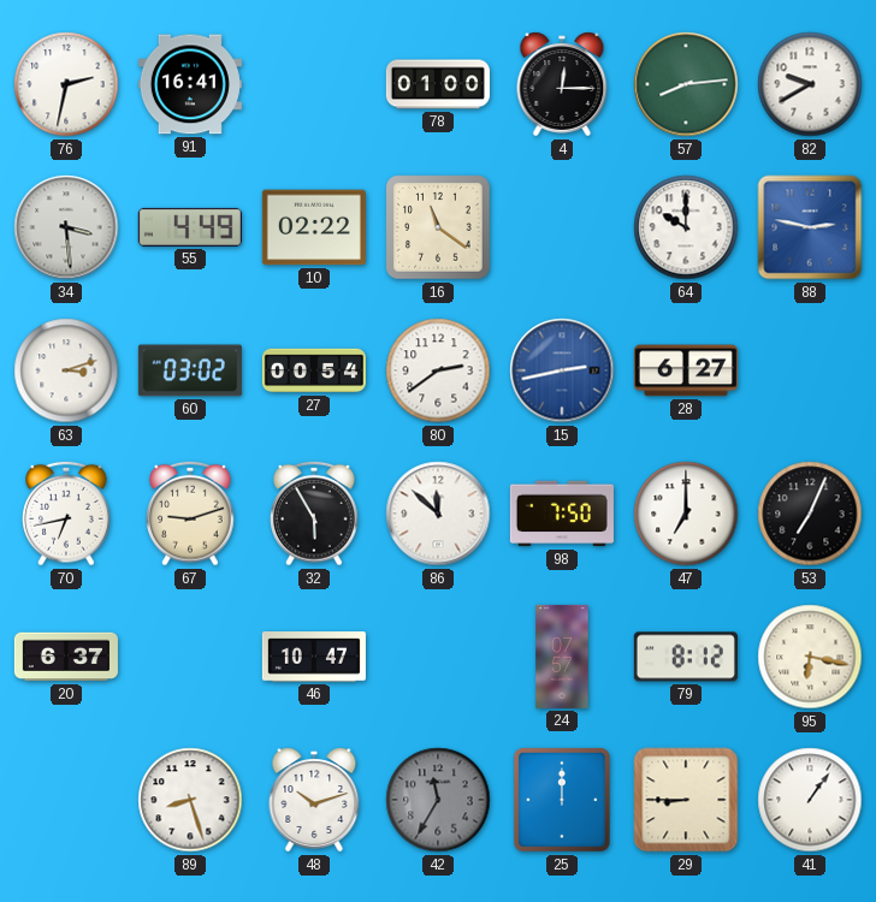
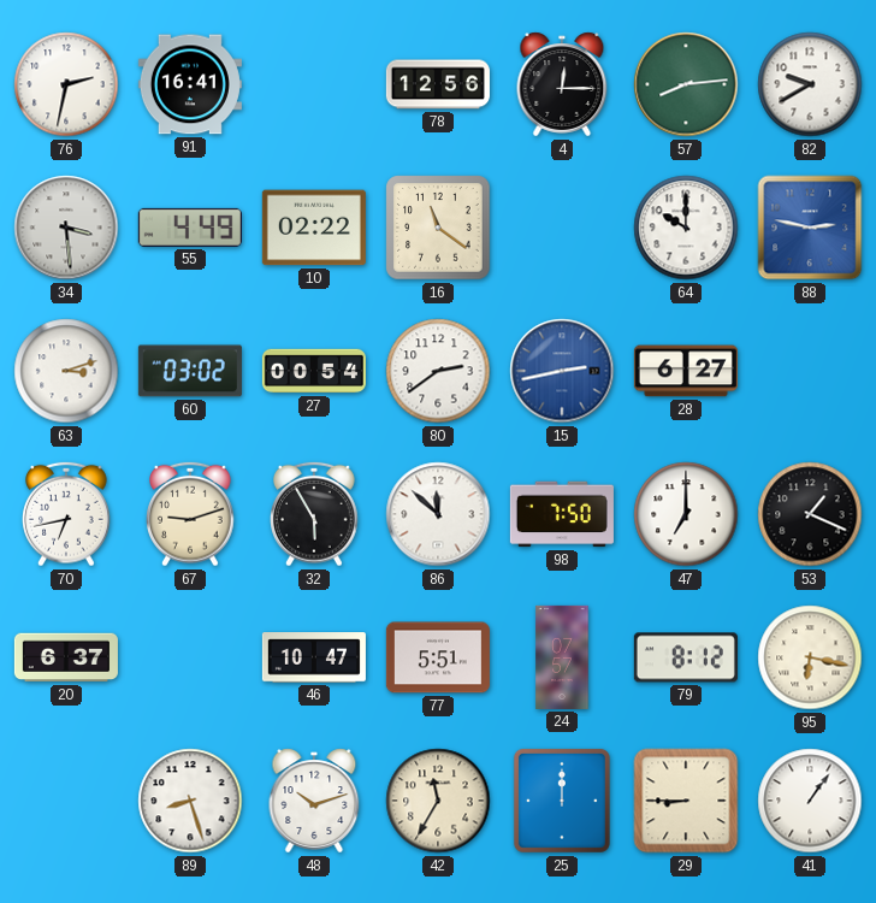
78: 01:00 -> 12:56 (438, 84)
53: 7:04 -> 1:19 (810, 514)
77: none -> 5:51 (438, 657)
42 dial: grey -> cream (438, 801)
